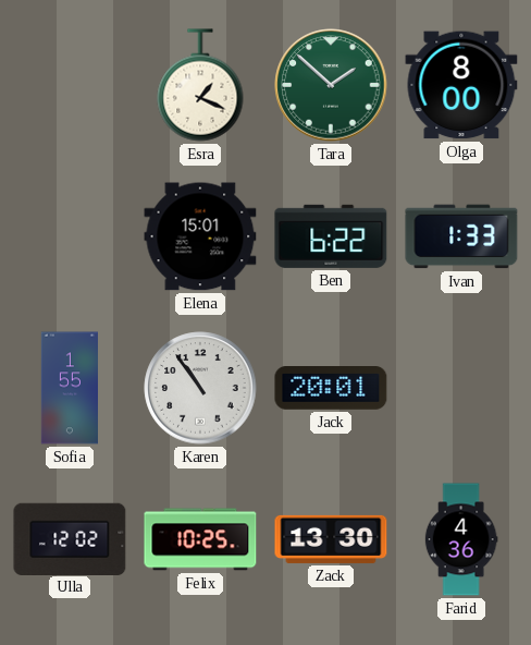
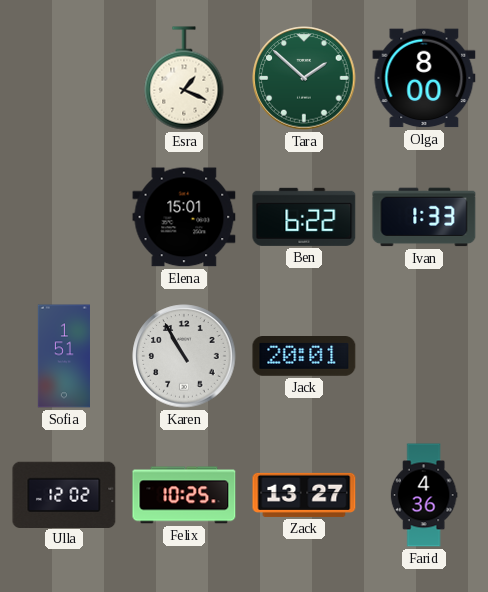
Sofia: 1:55 -> 1:51 (64, 356)
Karen: 10:54 -> 10:55 (184, 356)
Zack: 13:30 -> 13:27 (304, 495)
